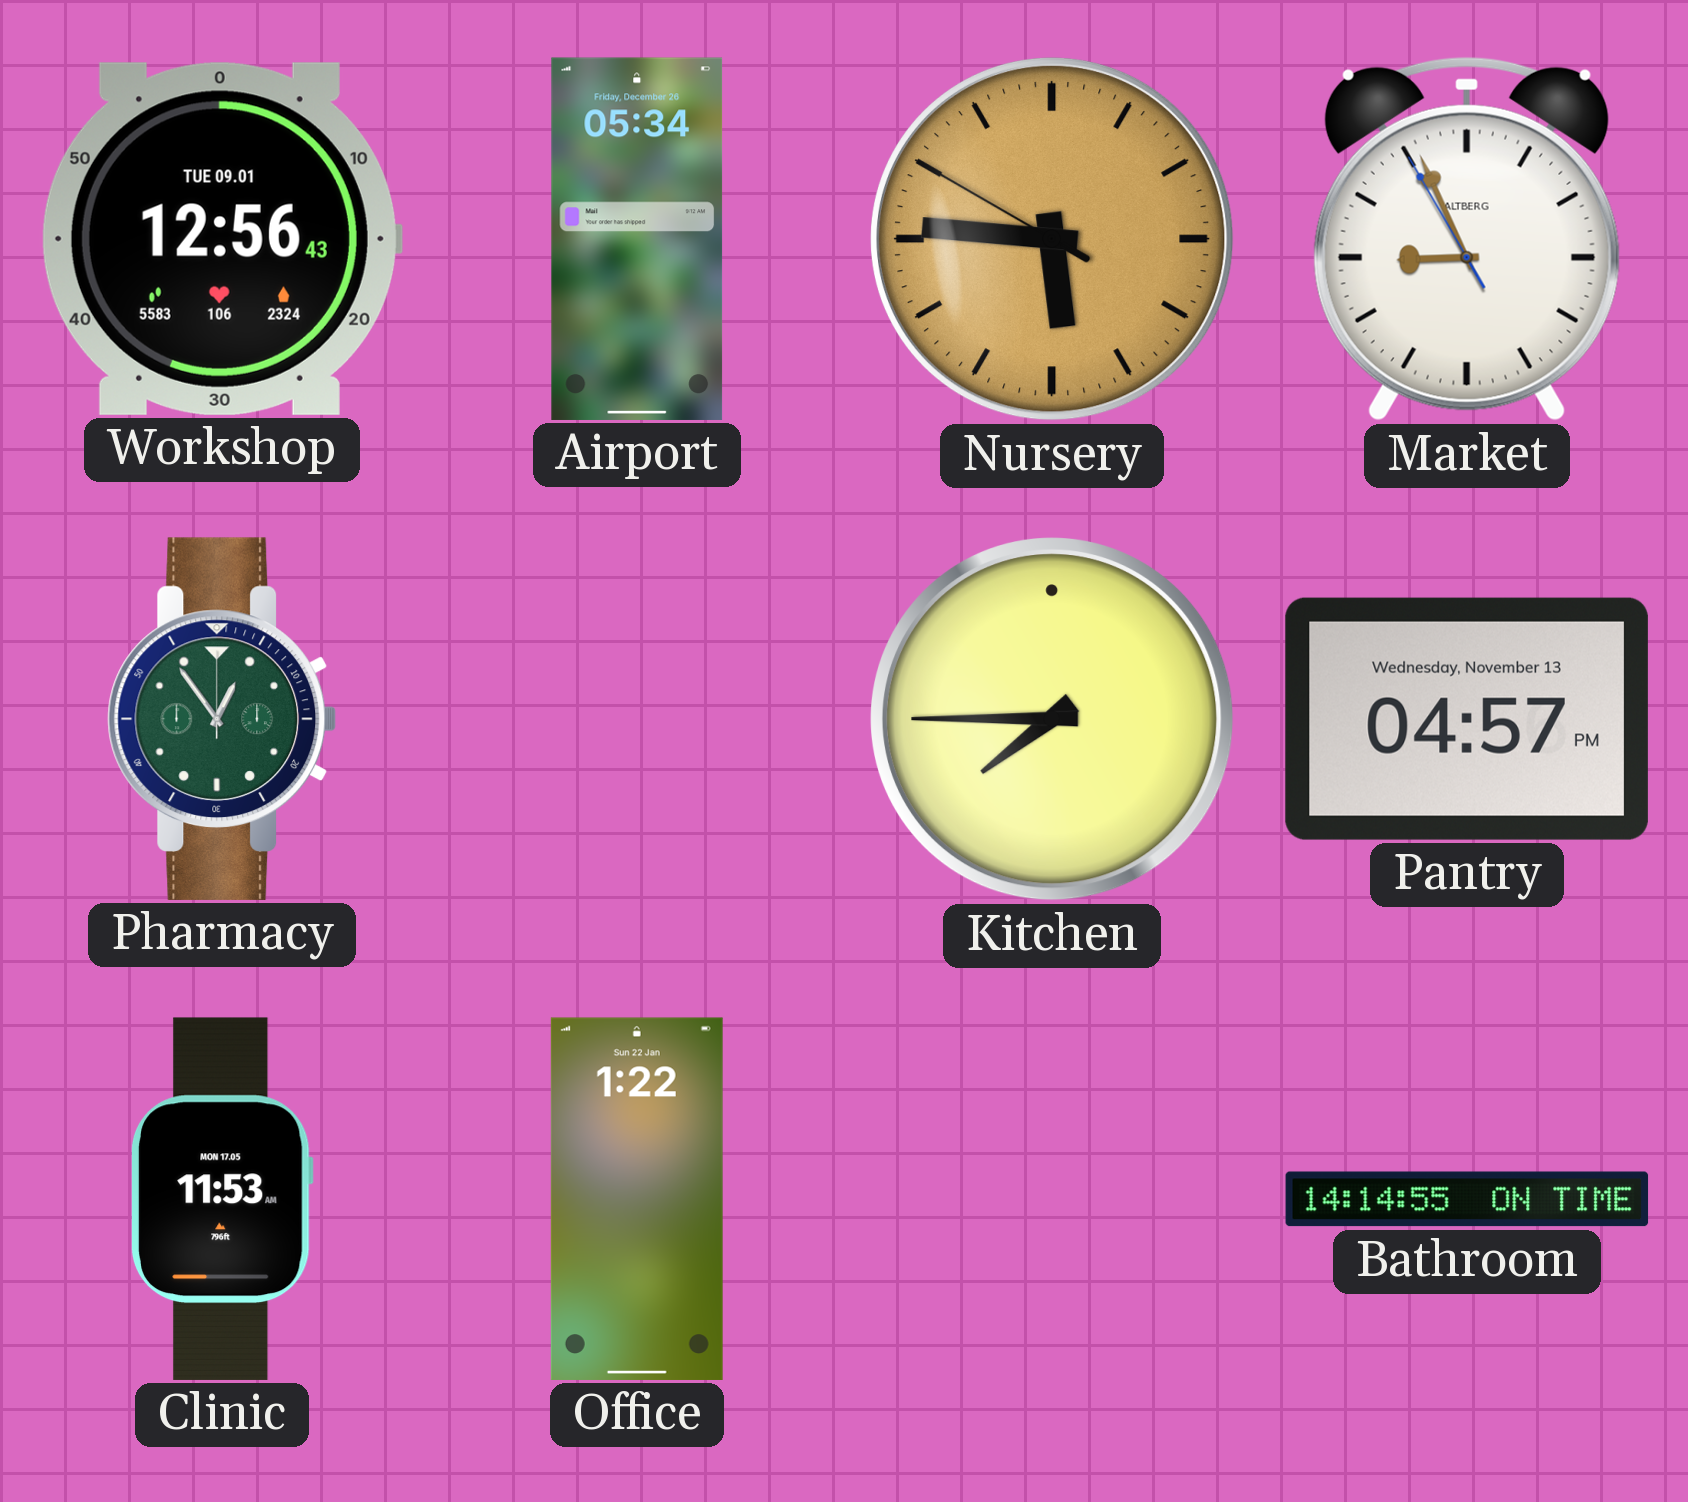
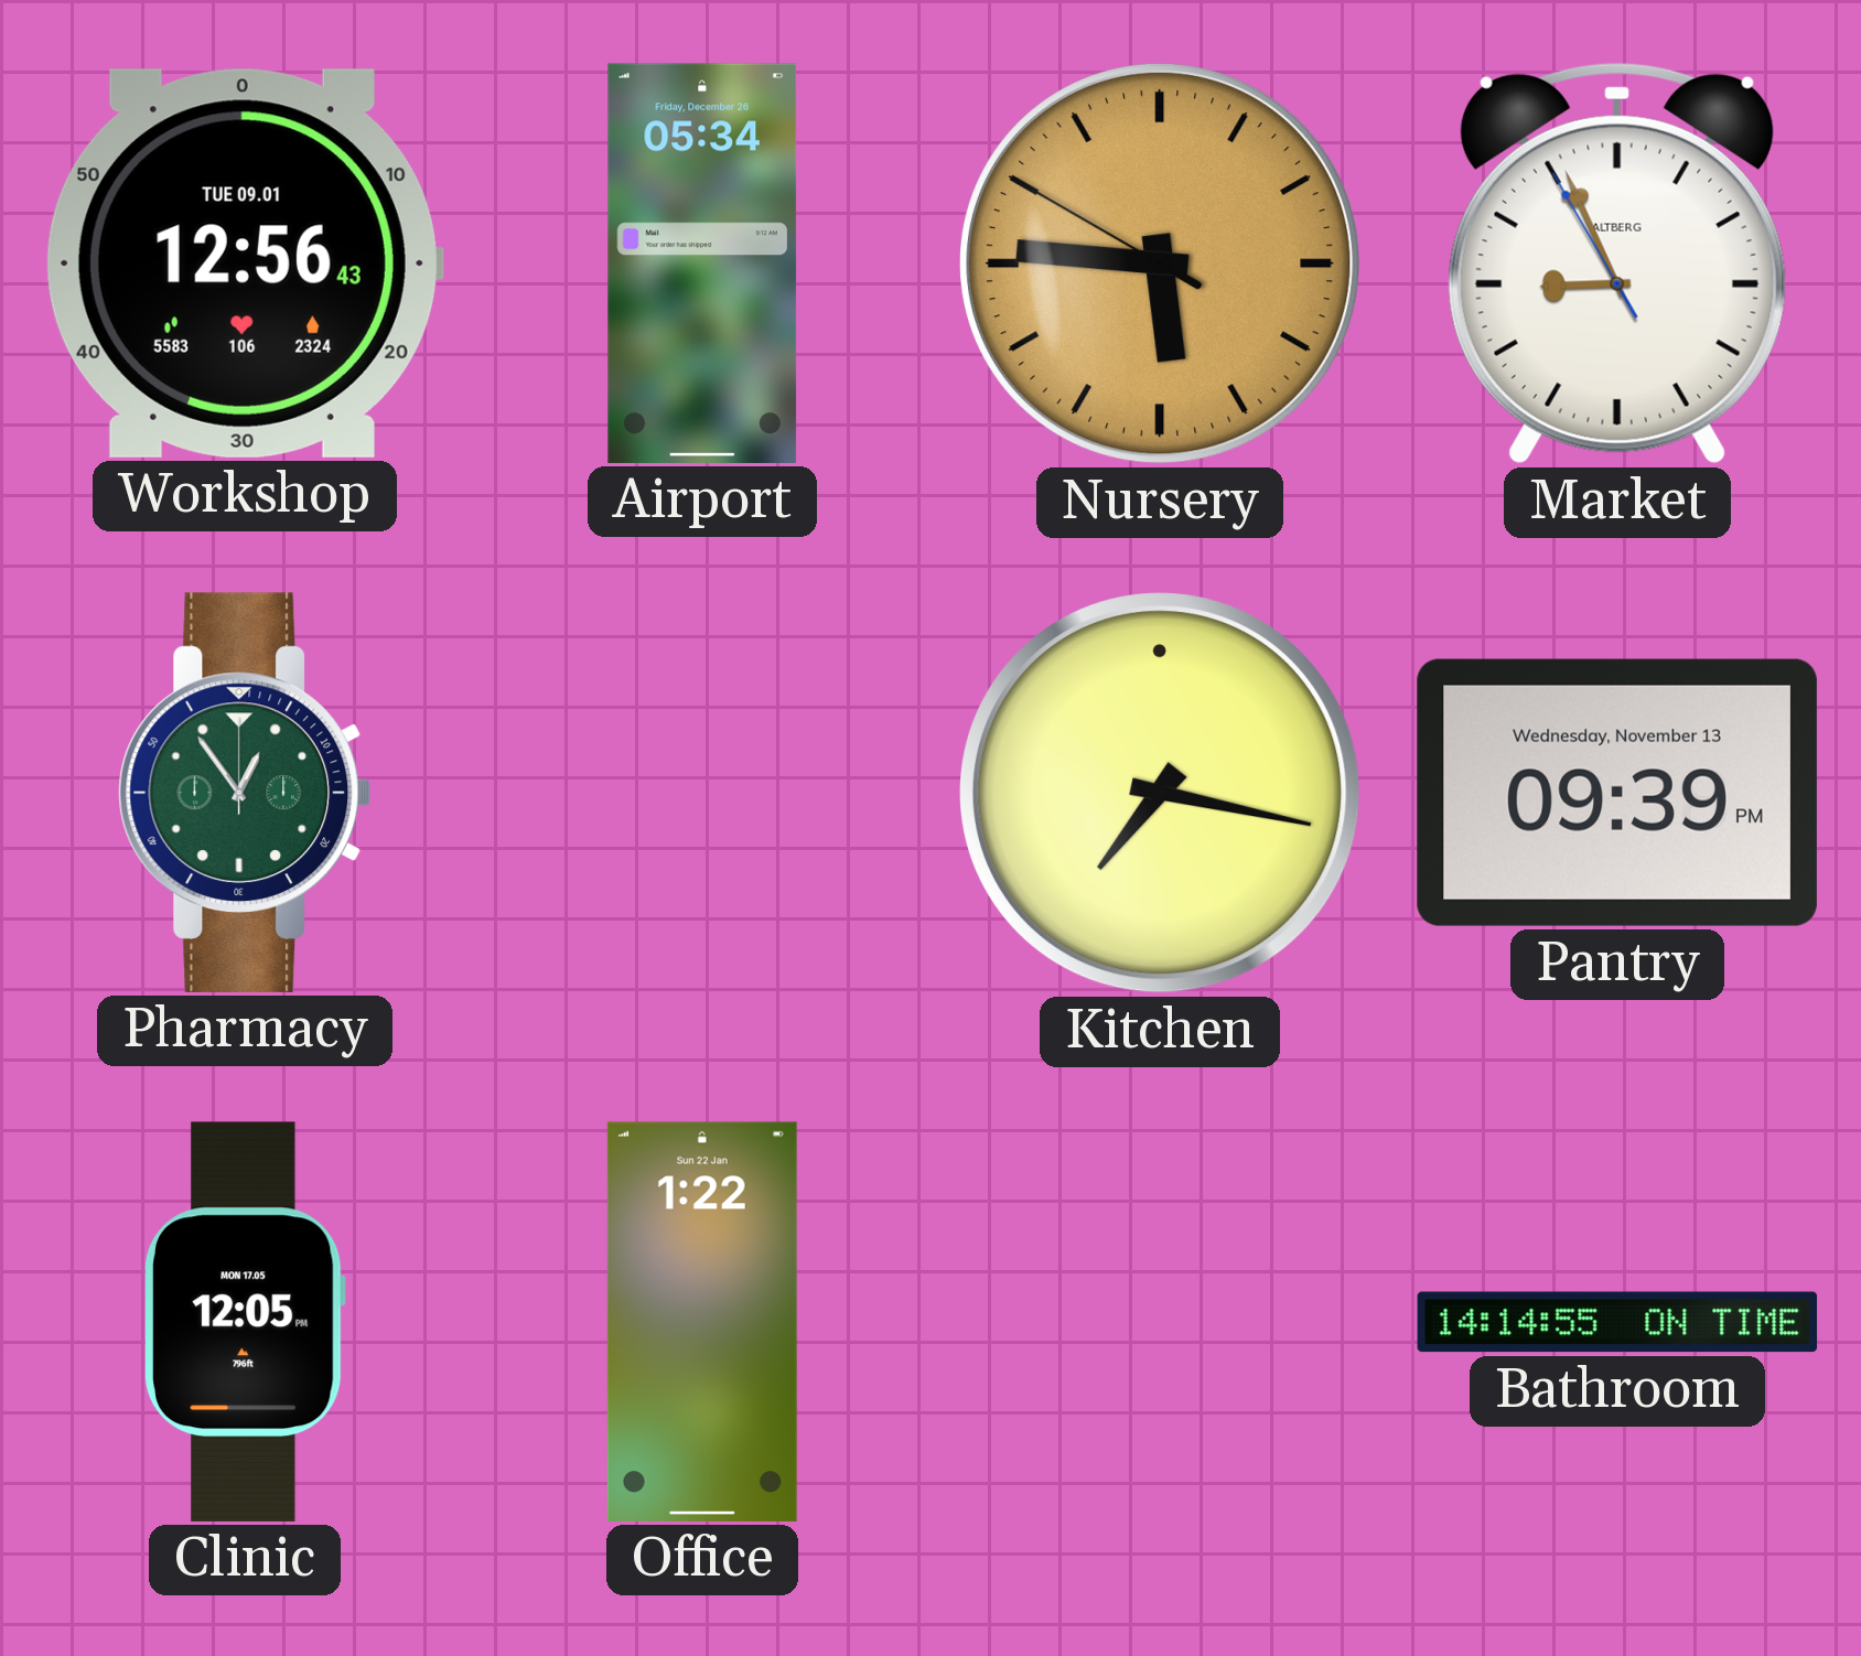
Kitchen: 7:45 -> 7:17 (1161, 794)
Pantry: 04:57 -> 09:39 (1617, 793)
Clinic: 11:53 -> 12:05 (245, 1322)
